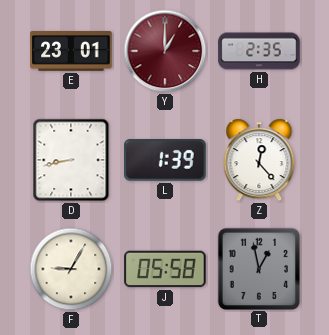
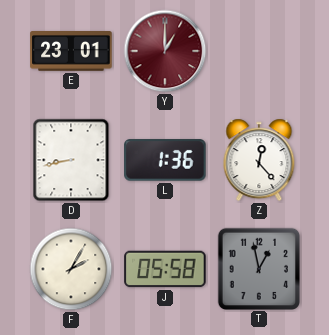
H: 2:35 -> none (259, 51)
L: 1:39 -> 1:36 (165, 160)
F: 9:05 -> 2:05 (71, 269)
